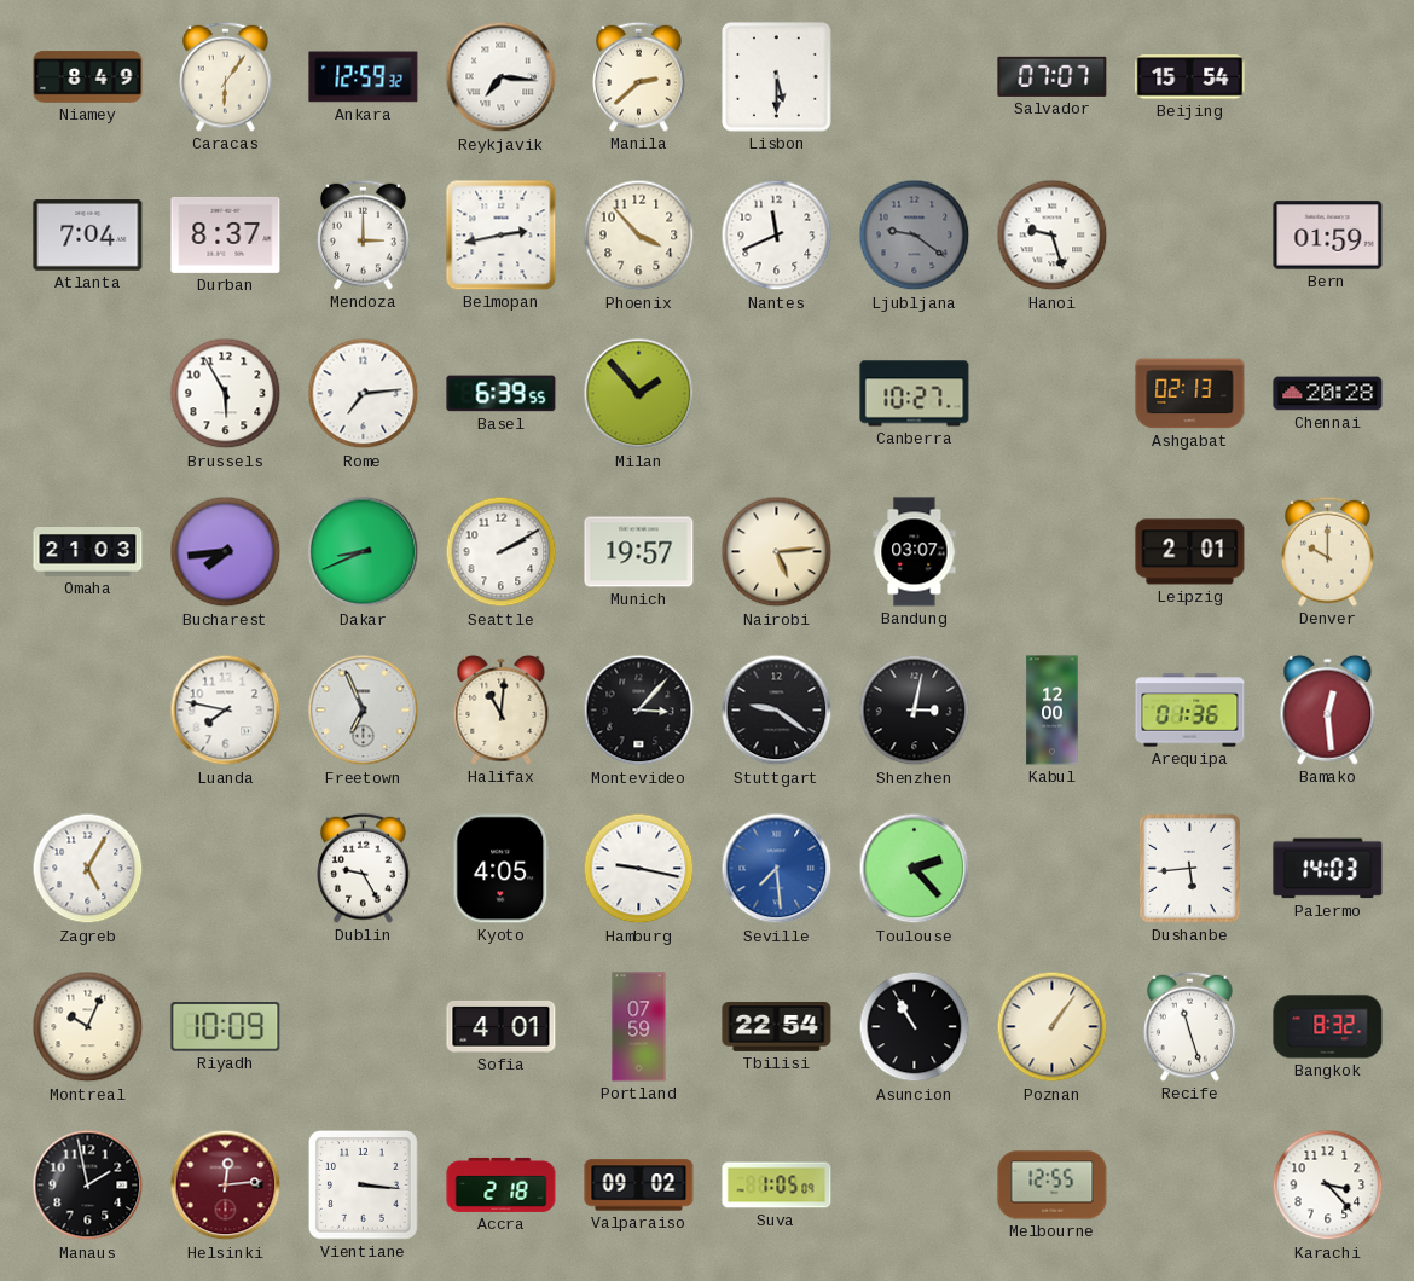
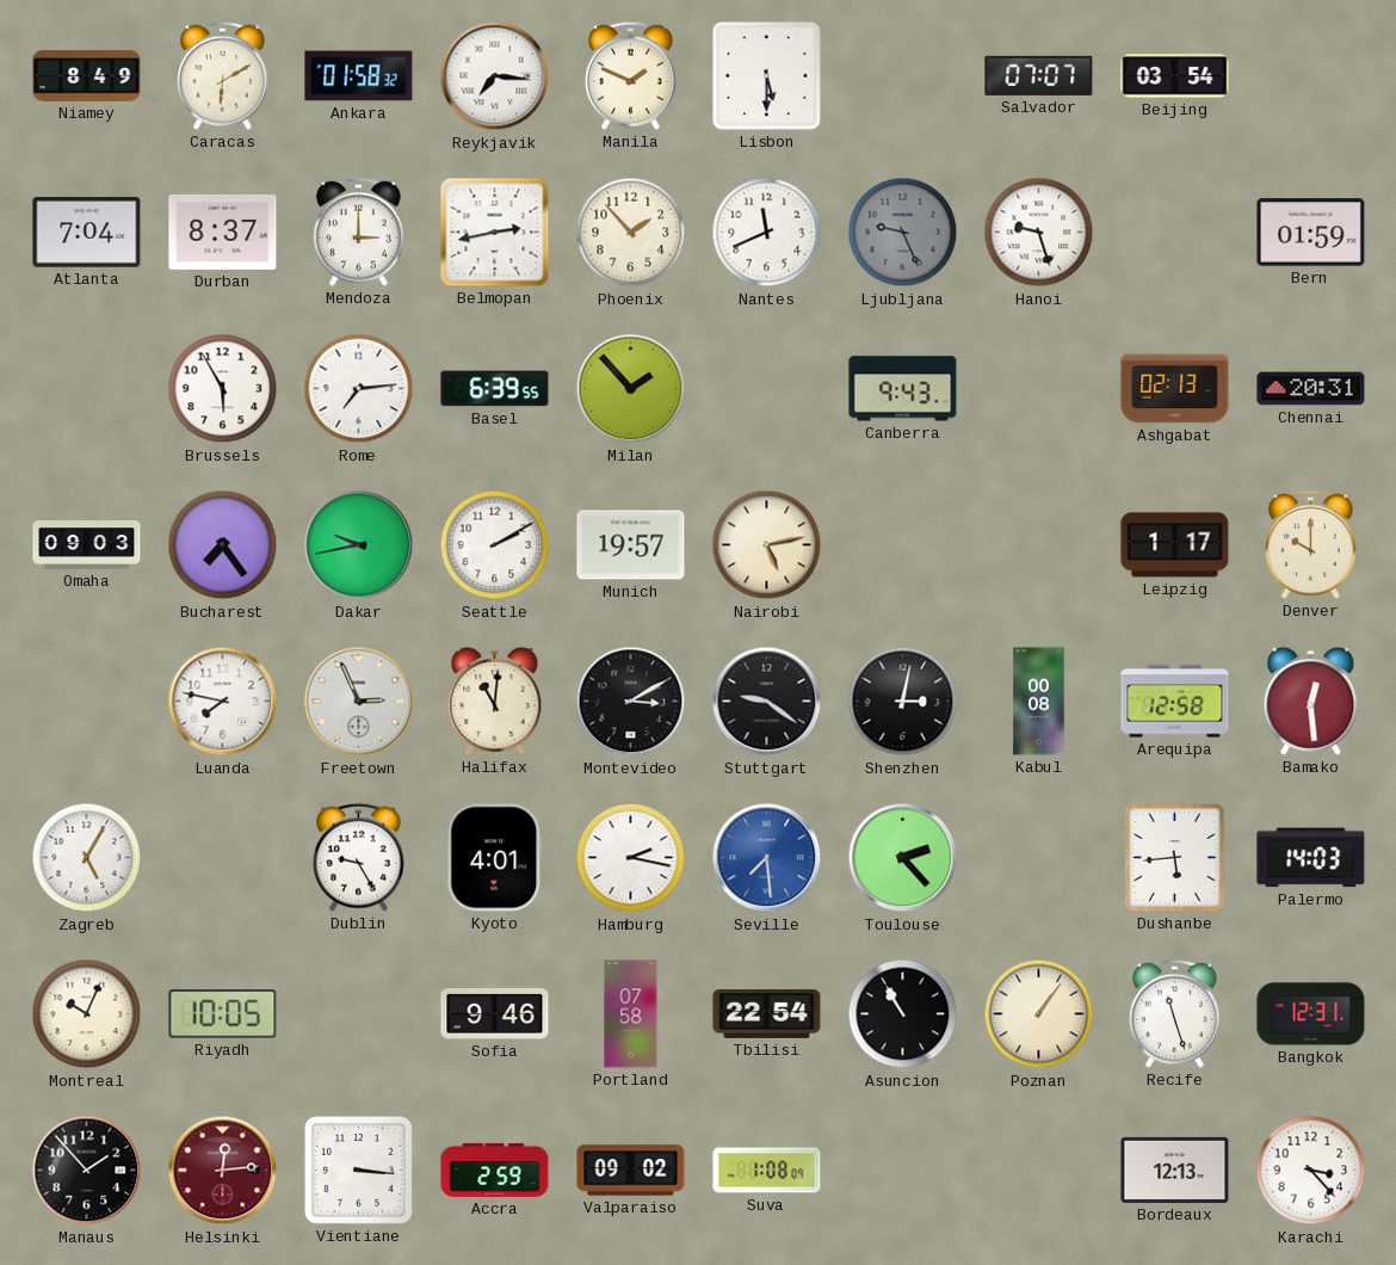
Caracas: 6:06 -> 6:10 (223, 75)
Ankara: 12:59 -> 01:58 (359, 76)
Manila: 2:38 -> 1:49 (631, 75)
Beijing: 15:54 -> 03:54 (1175, 76)
Phoenix: 3:53 -> 1:53 (631, 233)
Ljubljana: 9:21 -> 9:26 (903, 233)
Canberra: 10:27 -> 9:43 (903, 389)
Chennai: 20:28 -> 20:31 (1311, 389)
Omaha: 21:03 -> 09:03 (87, 545)
Bucharest: 7:44 -> 7:24 (223, 545)
Dakar: 8:41 -> 9:43 (359, 545)
Nairobi: 5:14 -> 5:13 (767, 545)
Bandung: 03:07 -> none (915, 552)
Leipzig: 2:01 -> 1:17 (1175, 545)
Freetown: 6:56 -> 2:56 (359, 702)
Montevideo: 3:07 -> 3:10 (631, 702)
Kabul: 12:00 -> 00:08 (1039, 702)
Arequipa: 01:36 -> 12:58 (1175, 702)
Kyoto: 4:05 -> 4:01 (495, 858)
Hamburg: 9:17 -> 2:17 (631, 858)
Riyadh: 10:09 -> 10:05 (223, 1014)
Sofia: 4:01 -> 9:46 (495, 1013)
Portland: 07:59 -> 07:58 (631, 1014)
Bangkok: 8:32 -> 12:31 (1311, 1014)
Manaus: 1:58 -> 1:53 (87, 1171)
Accra: 2:18 -> 2:59 (495, 1170)
Suva: 1:05 -> 1:08 (767, 1171)
Melbourne: 12:55 -> none (1053, 1186)
Bordeaux: none -> 12:13 (1175, 1170)
